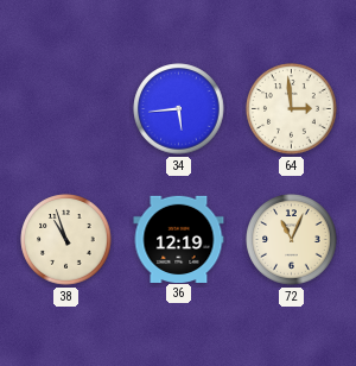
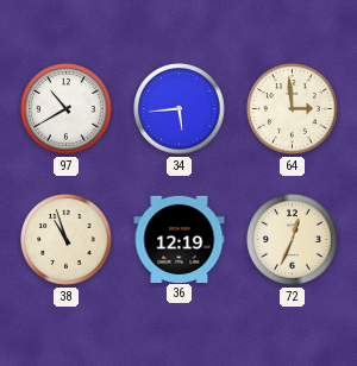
97: none -> 10:40 (67, 109)
72: 11:04 -> 12:34 (293, 240)
